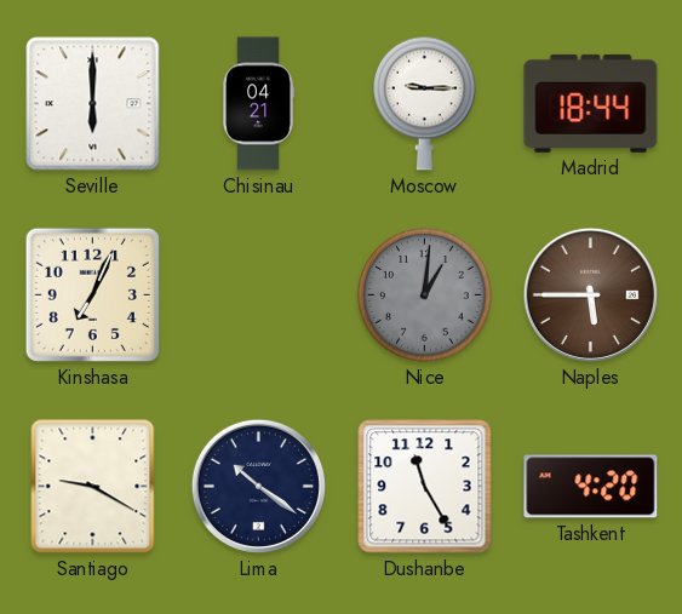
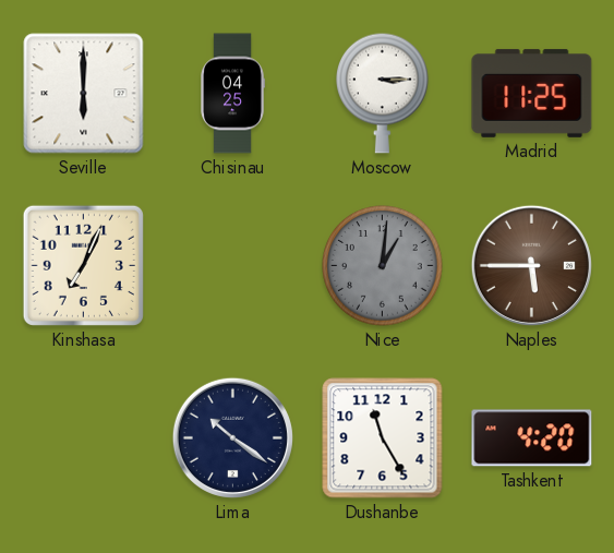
Chisinau: 04:21 -> 04:25 (232, 94)
Moscow: 9:15 -> 3:15 (383, 93)
Madrid: 18:44 -> 11:25 (532, 93)
Santiago: 9:20 -> none (93, 487)
